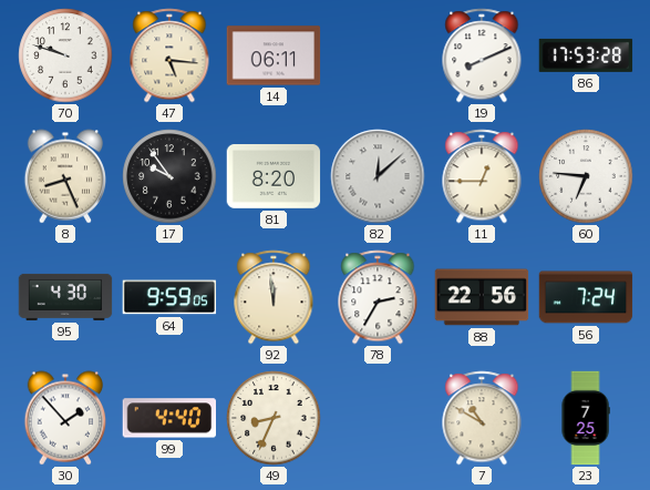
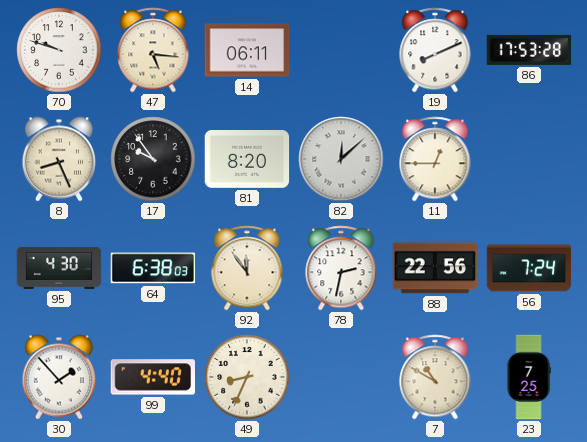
60: 6:46 -> none (586, 176)
64: 9:59 -> 6:38 (153, 268)
92: 11:59 -> 11:54 (247, 268)
78: 2:35 -> 2:32 (341, 268)
